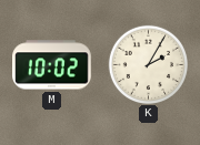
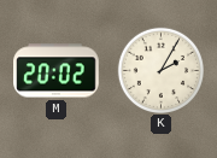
M: 10:02 -> 20:02 (57, 71)
